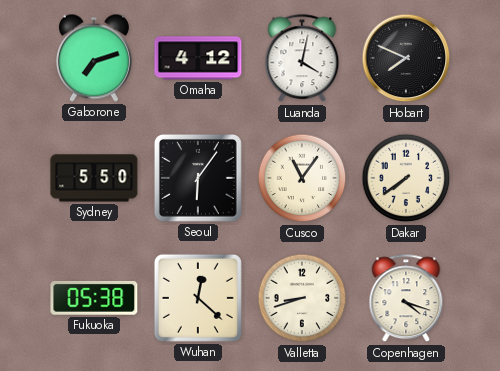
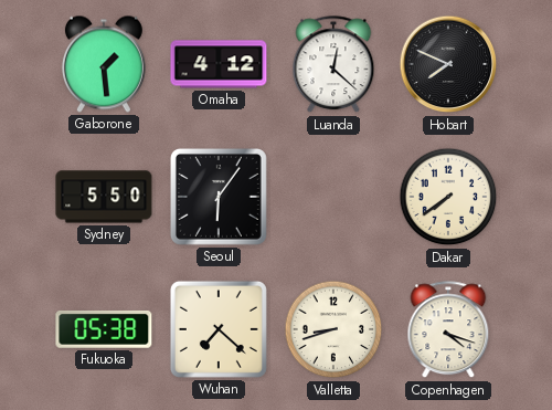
Gaborone: 7:12 -> 1:29 (104, 64)
Luanda: 4:02 -> 12:22 (333, 65)
Cusco: 11:06 -> none (302, 178)
Wuhan: 12:22 -> 7:22 (219, 329)
